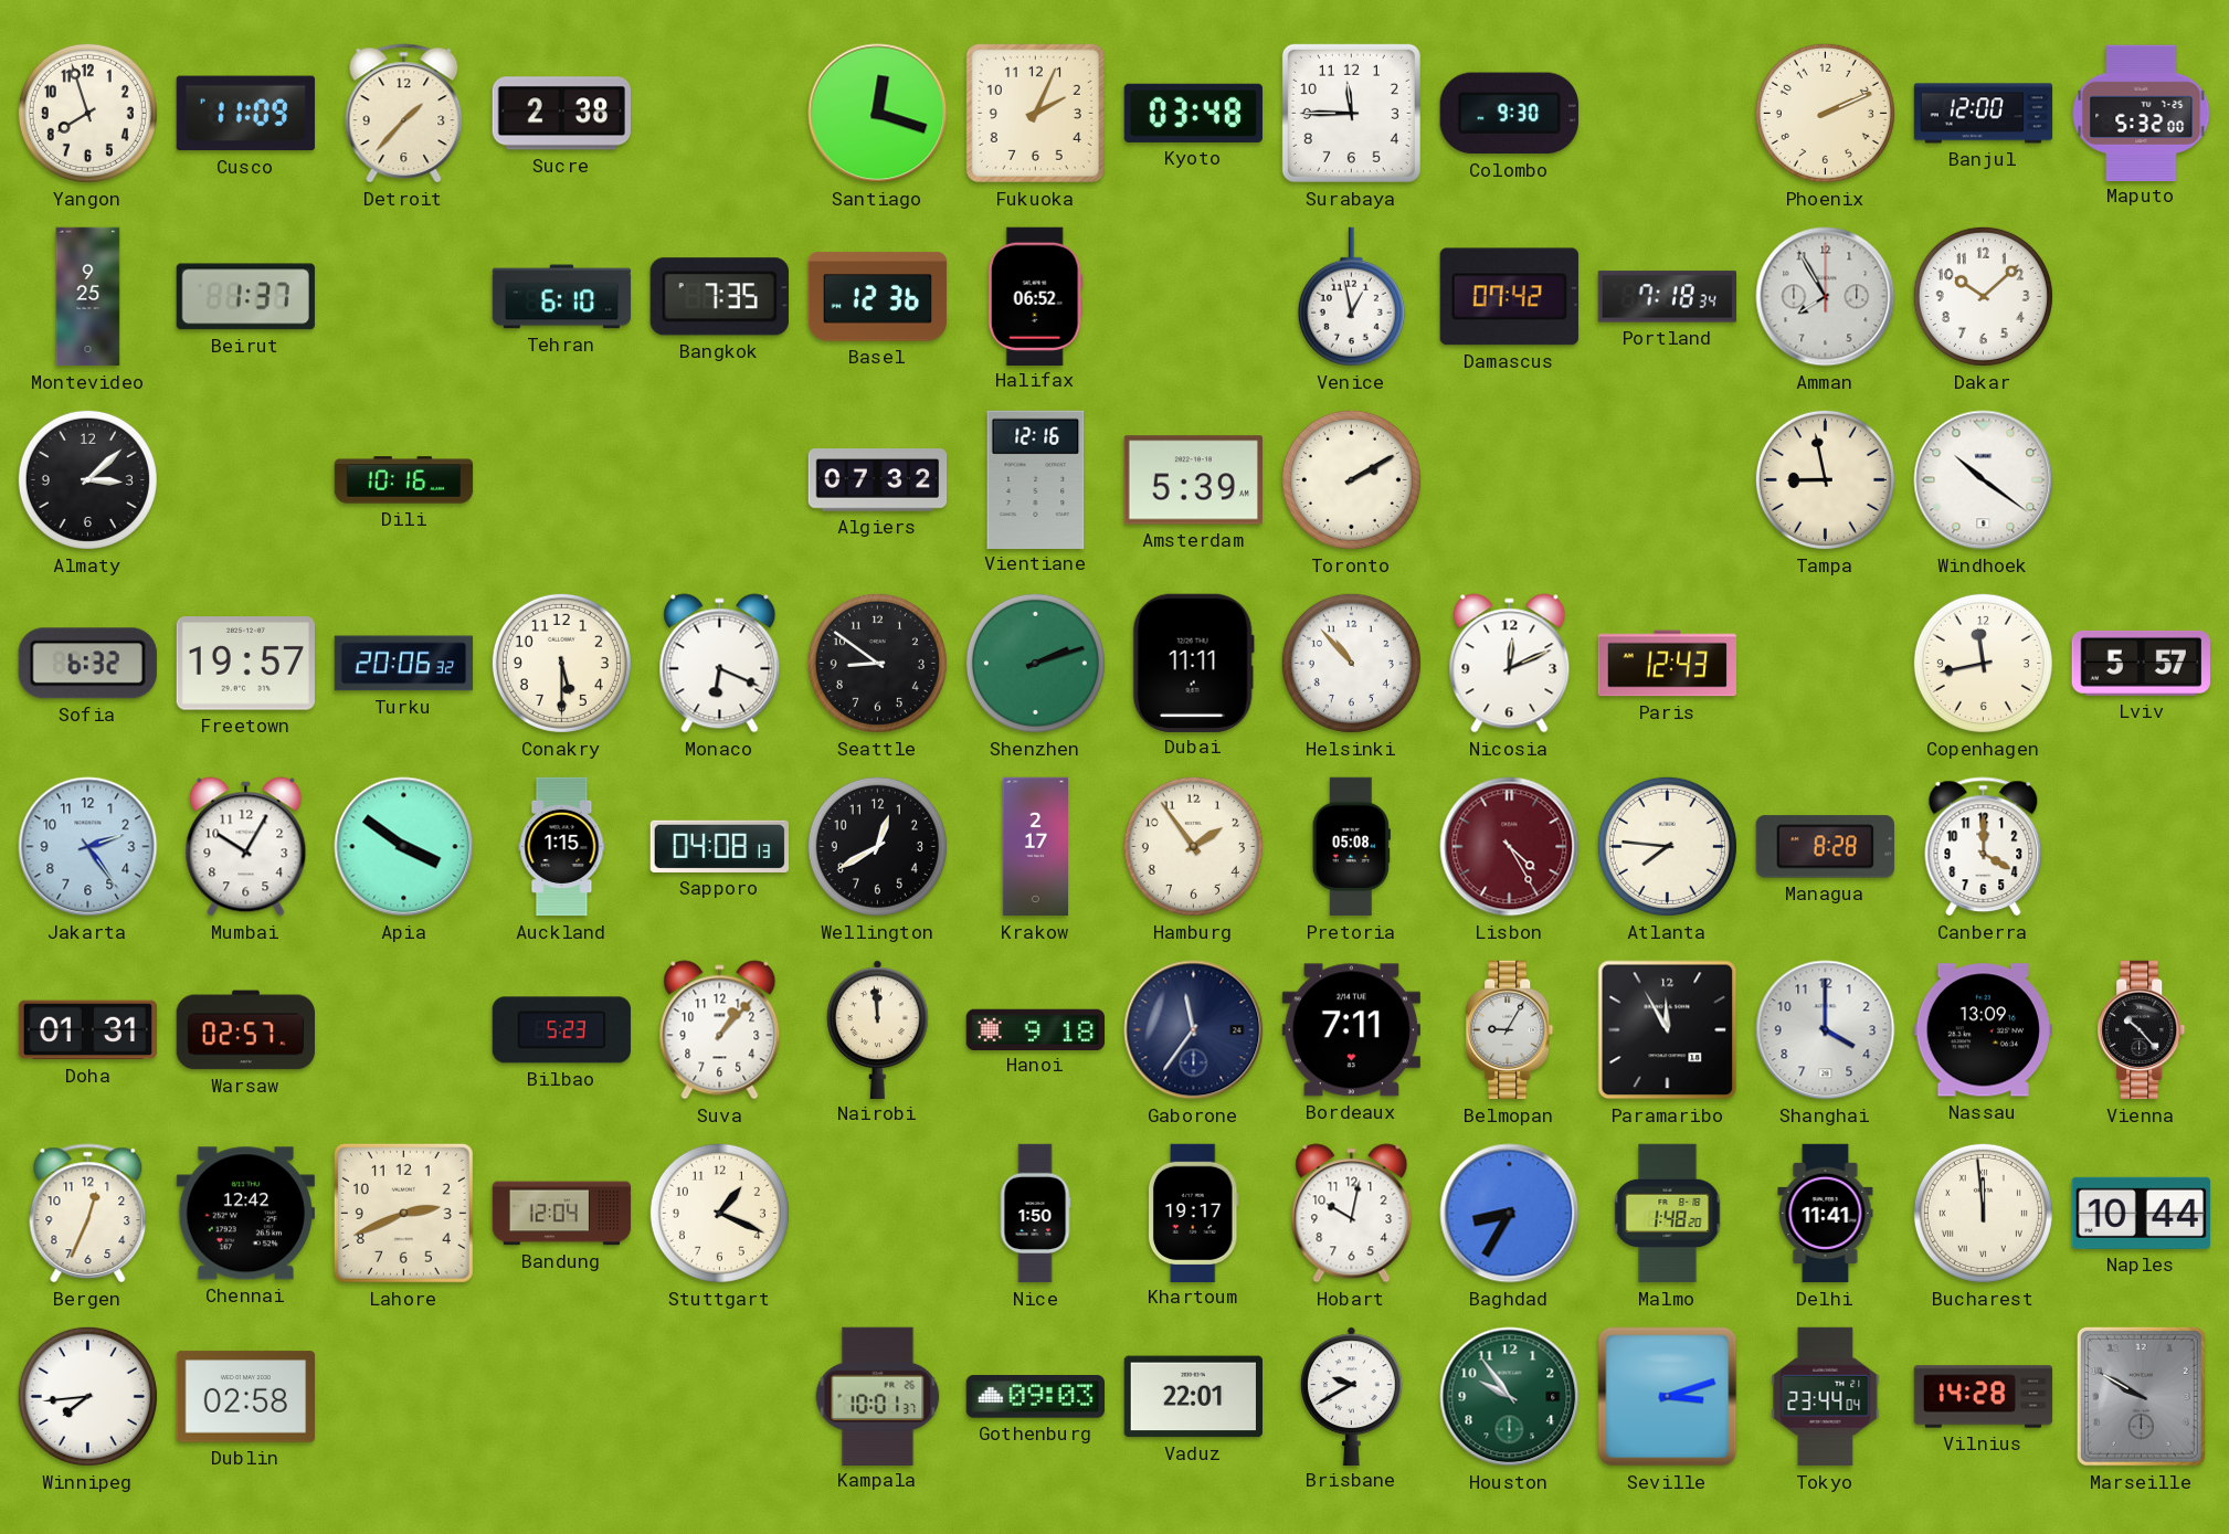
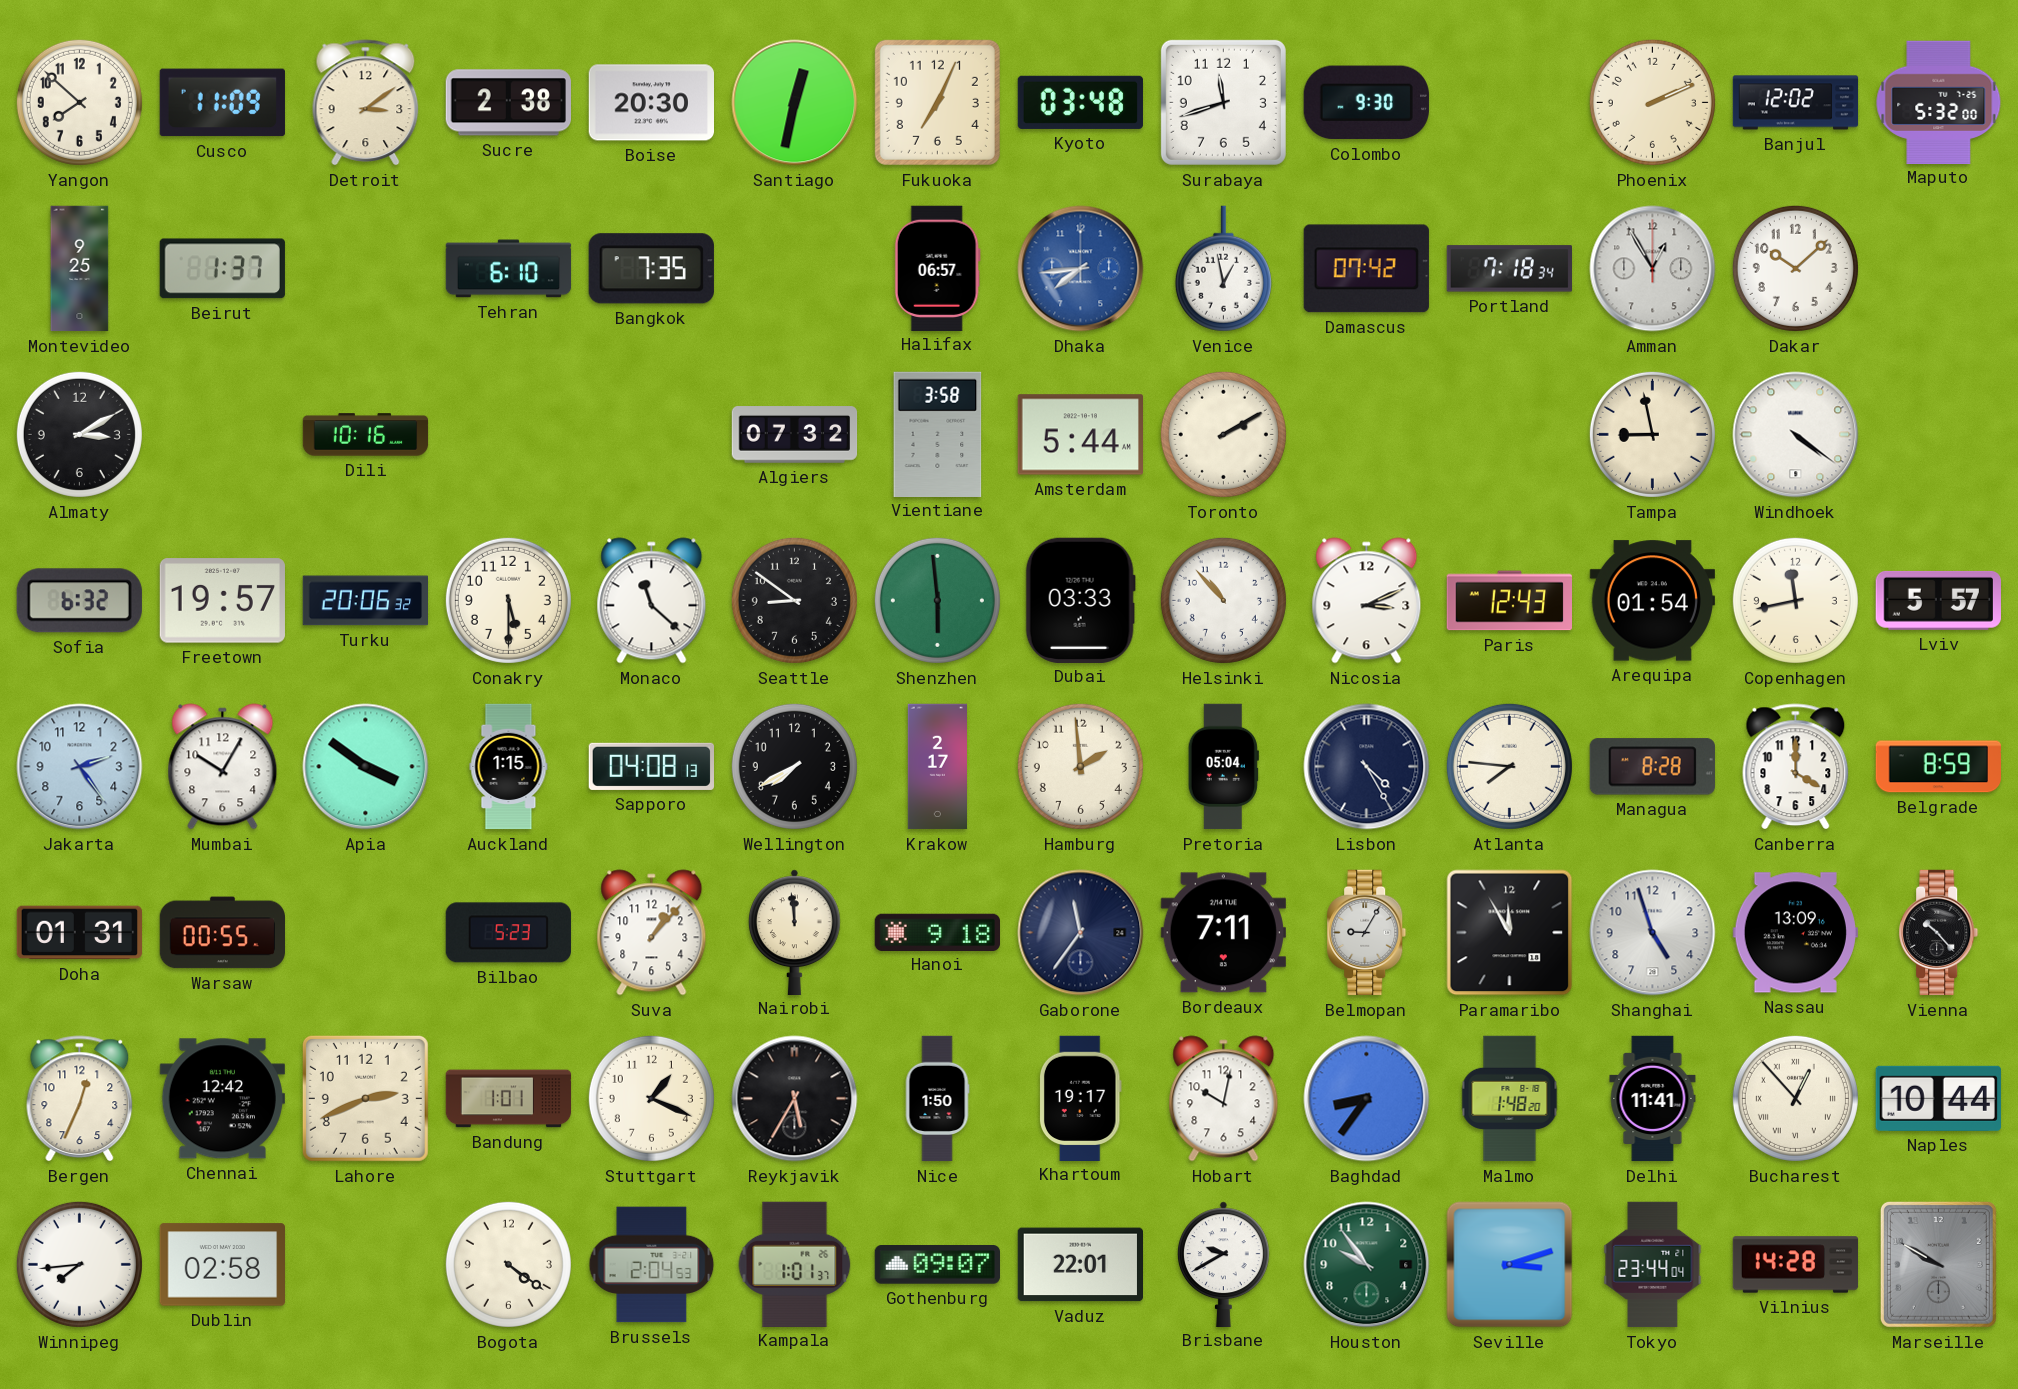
Yangon: 7:57 -> 7:52 (79, 102)
Detroit: 1:37 -> 3:09 (366, 103)
Boise: none -> 20:30 (651, 103)
Santiago: 12:18 -> 12:32 (795, 103)
Fukuoka: 2:04 -> 7:04 (937, 102)
Surabaya: 11:45 -> 11:42 (1223, 102)
Banjul: 12:00 -> 12:02 (1796, 103)
Basel: 12:36 -> none (878, 297)
Halifax: 06:52 -> 06:57 (937, 268)
Dhaka: none -> 7:44 (1081, 269)
Amman: 7:55 -> 12:55 (1653, 269)
Almaty: 3:08 -> 3:10 (79, 434)
Vientiane: 12:16 -> 3:58 (938, 434)
Amsterdam: 5:39 -> 5:44 (1080, 435)
Windhoek: 10:21 -> 4:21 (1796, 435)
Monaco: 6:19 -> 11:22 (652, 601)
Shenzhen: 2:12 -> 5:59 (937, 600)
Dubai: 11:11 -> 03:33 (1080, 600)
Nicosia: 12:11 -> 3:11 (1367, 601)
Arequipa: none -> 01:54 (1652, 601)
Wellington: 12:40 -> 7:40 (794, 766)
Hamburg: 1:54 -> 1:59 (1080, 766)
Pretoria: 05:08 -> 05:04 (1223, 767)
Lisbon dial: burgundy -> navy (1367, 767)
Belgrade: none -> 8:59 (1938, 767)
Warsaw: 02:57 -> 00:55 (222, 933)
Shanghai: 4:00 -> 4:57 (1653, 933)
Bandung: 12:04 -> 1:01 (509, 1099)
Reykjavik: none -> 5:35 (795, 1099)
Baghdad: 8:35 -> 8:36 (1367, 1099)
Bucharest: 11:59 -> 12:53 (1795, 1098)
Bogota: none -> 4:21 (508, 1264)
Brussels: none -> 2:04 (652, 1265)
Kampala: 10:01 -> 1:01 (795, 1264)
Gothenburg: 09:03 -> 09:07 (937, 1265)
